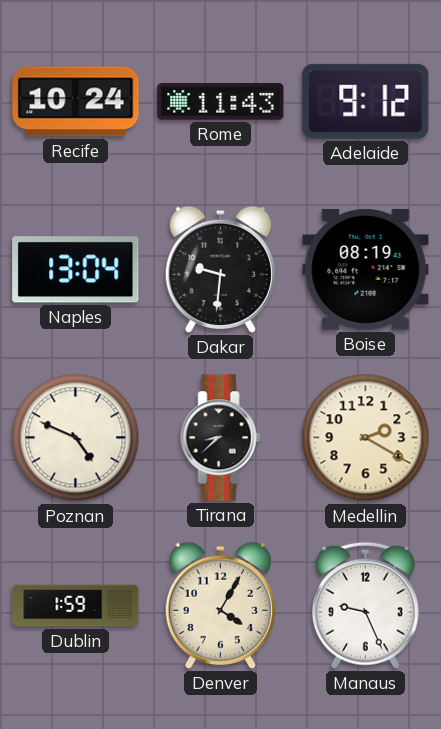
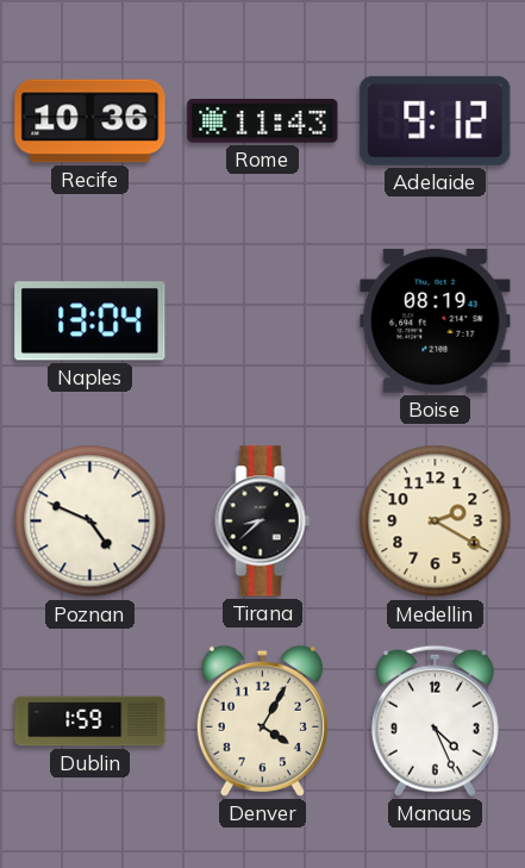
Recife: 10:24 -> 10:36 (90, 121)
Dakar: 9:31 -> none (220, 269)
Manaus: 9:26 -> 4:26 (435, 720)
